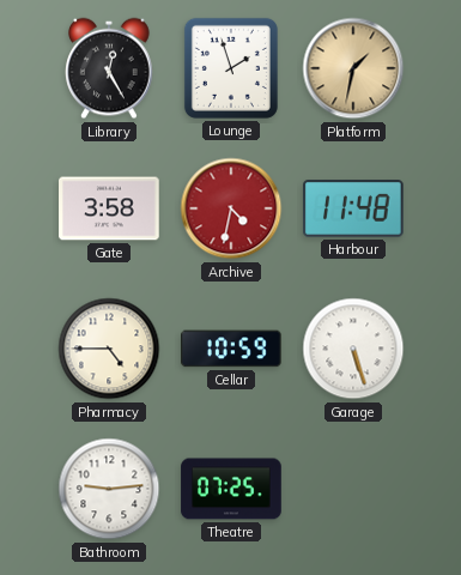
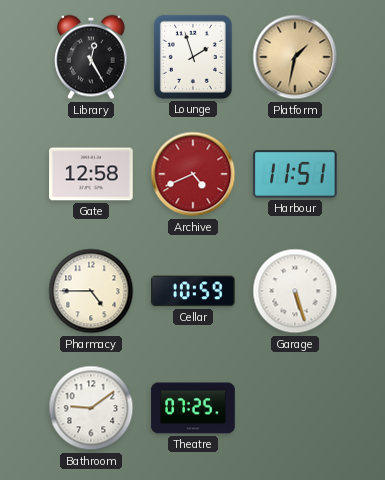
Gate: 3:58 -> 12:58 (91, 174)
Archive: 4:32 -> 4:41 (193, 174)
Harbour: 11:48 -> 11:51 (296, 175)
Bathroom: 9:14 -> 9:09 (91, 408)
